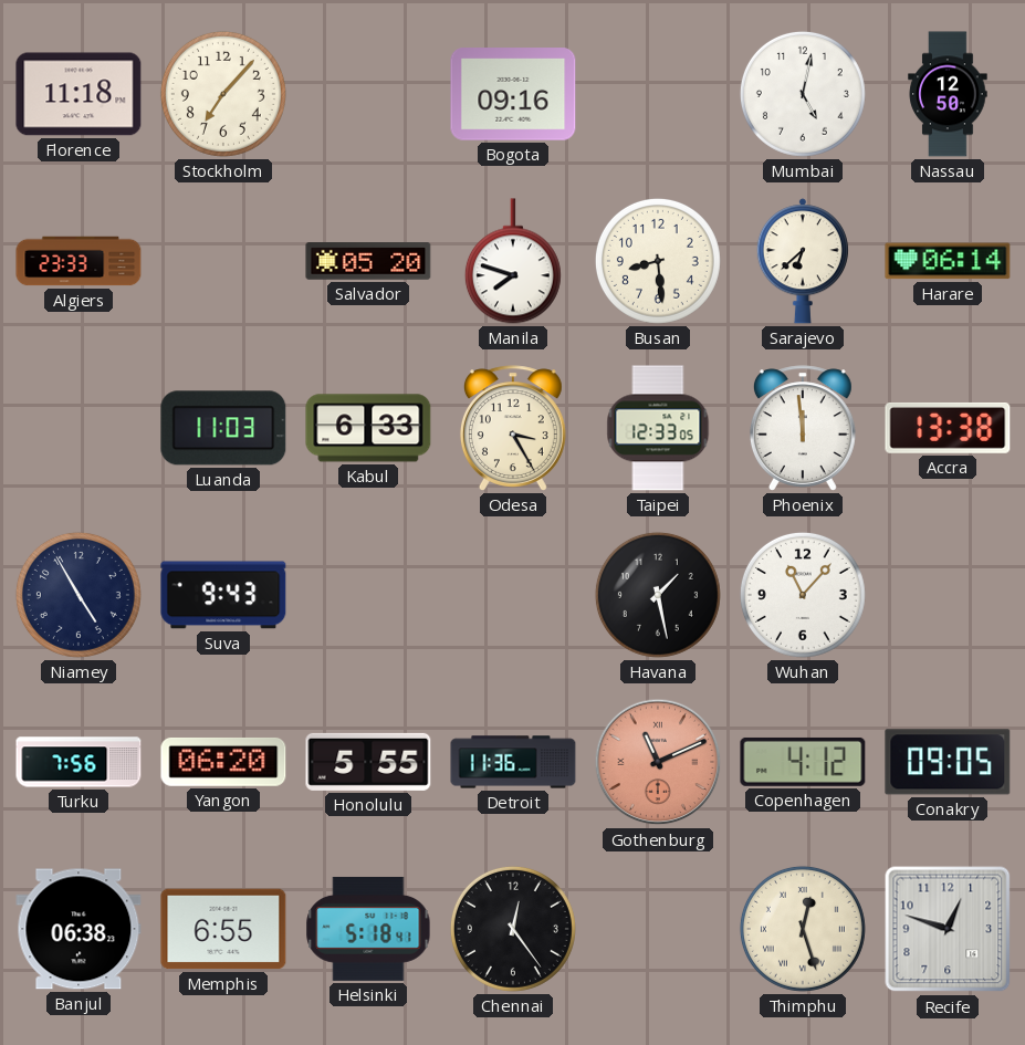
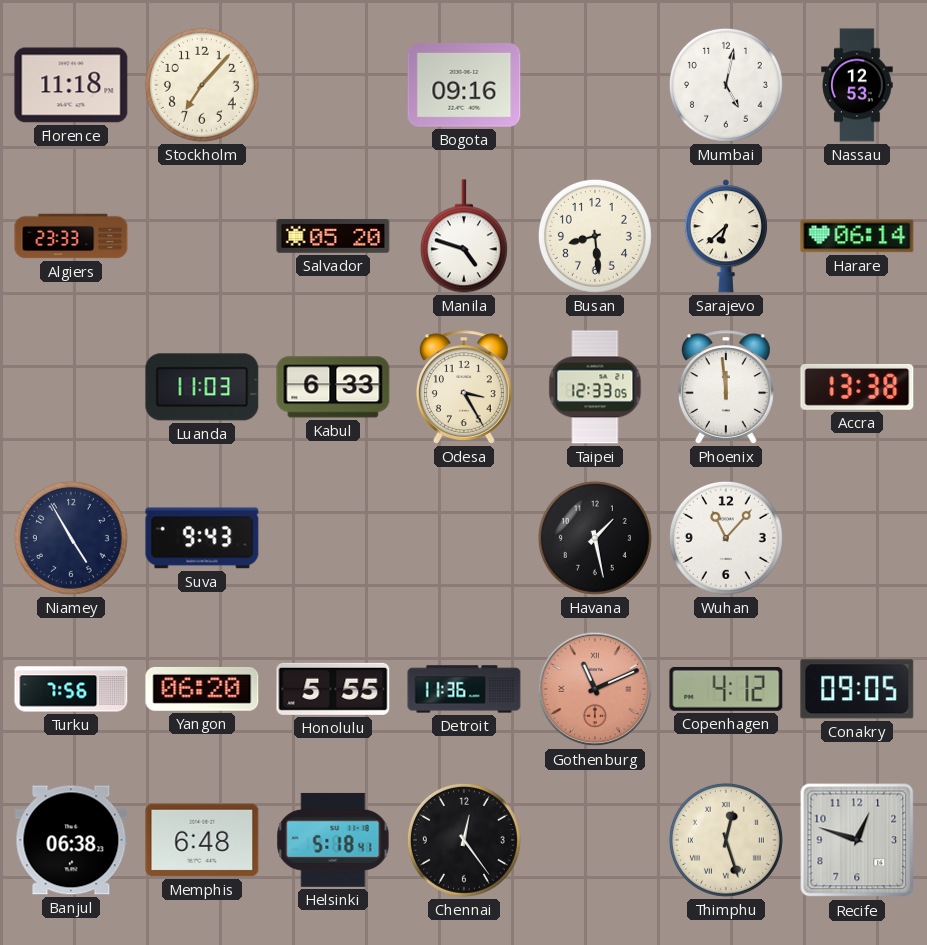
Nassau: 12:50 -> 12:53 (857, 85)
Manila: 7:48 -> 4:48 (464, 236)
Memphis: 6:55 -> 6:48 (202, 840)
